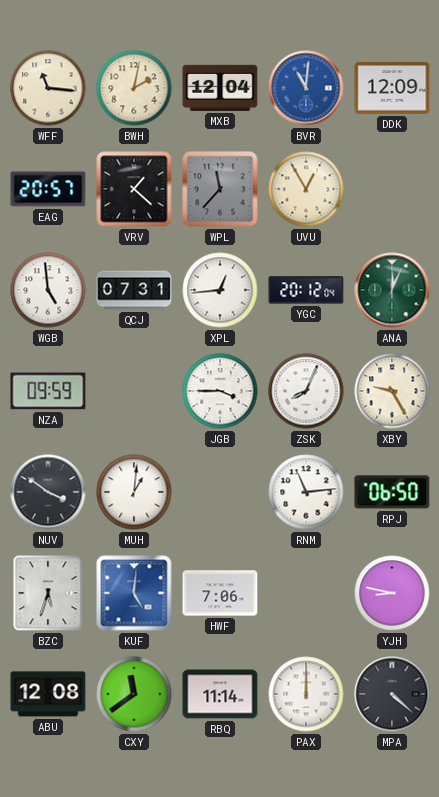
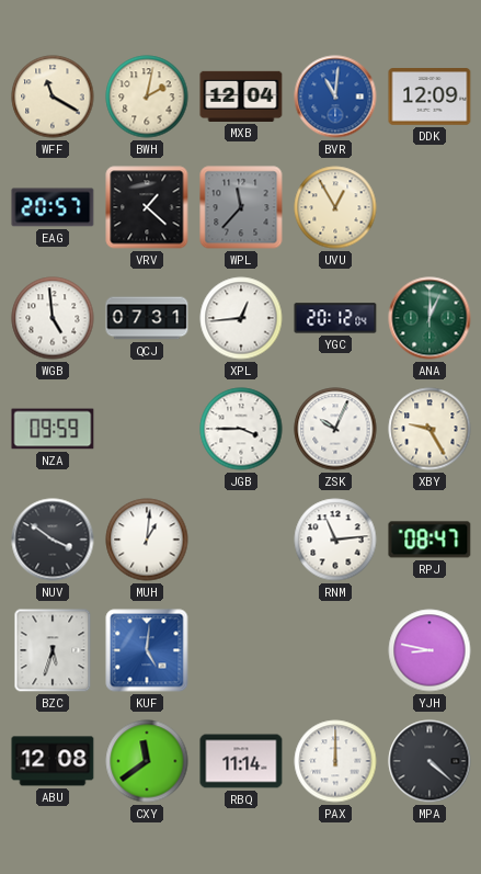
WFF: 11:16 -> 11:20 (53, 97)
ZSK: 8:04 -> 10:04 (335, 429)
RPJ: 06:50 -> 08:47 (430, 540)
HWF: 7:06 -> none (220, 593)
